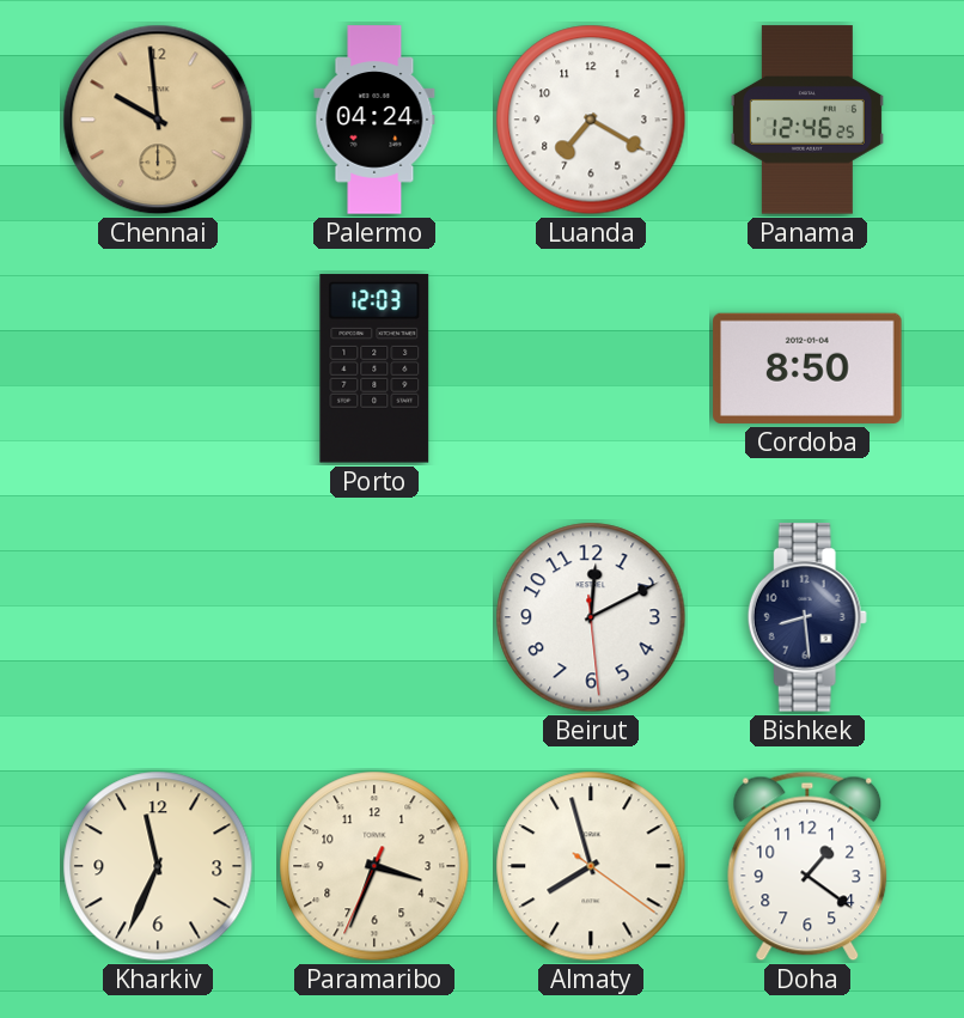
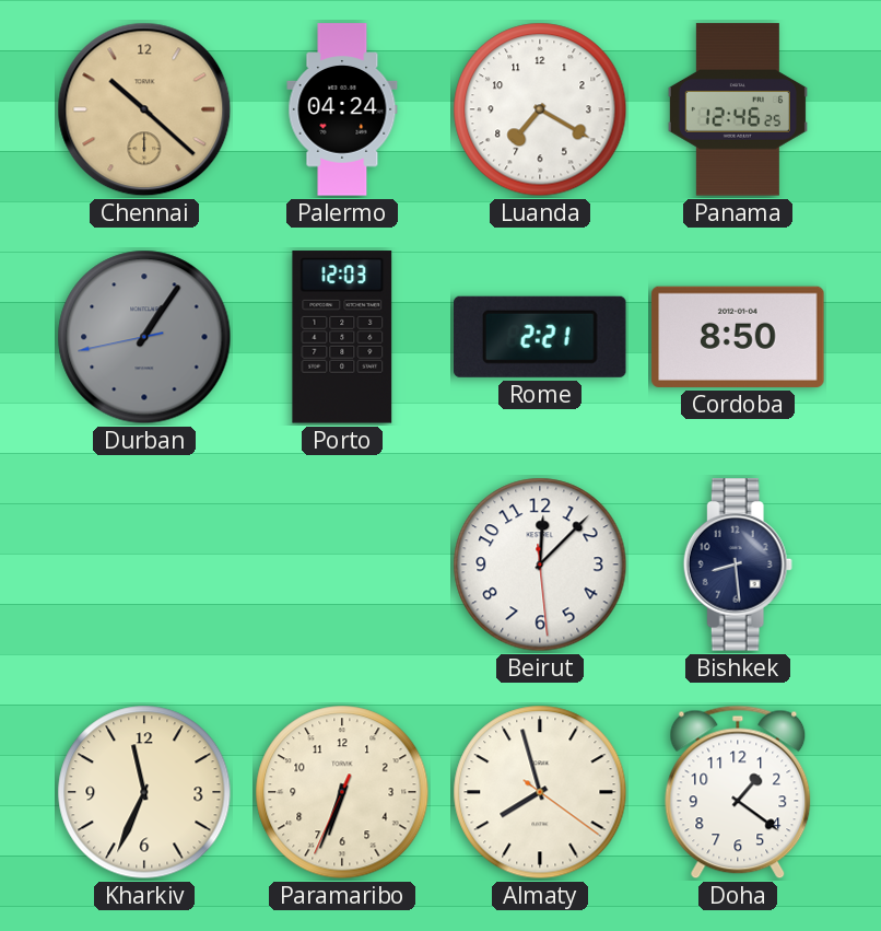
Chennai: 9:59 -> 10:22 (144, 109)
Durban: none -> 1:05 (144, 337)
Rome: none -> 2:21 (541, 337)
Beirut: 12:10 -> 12:07 (540, 565)
Paramaribo: 3:33 -> 6:33 (342, 792)
